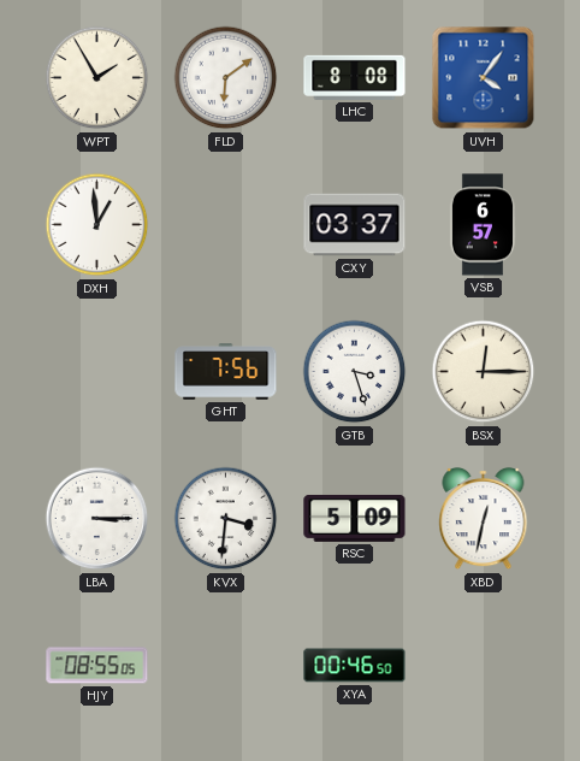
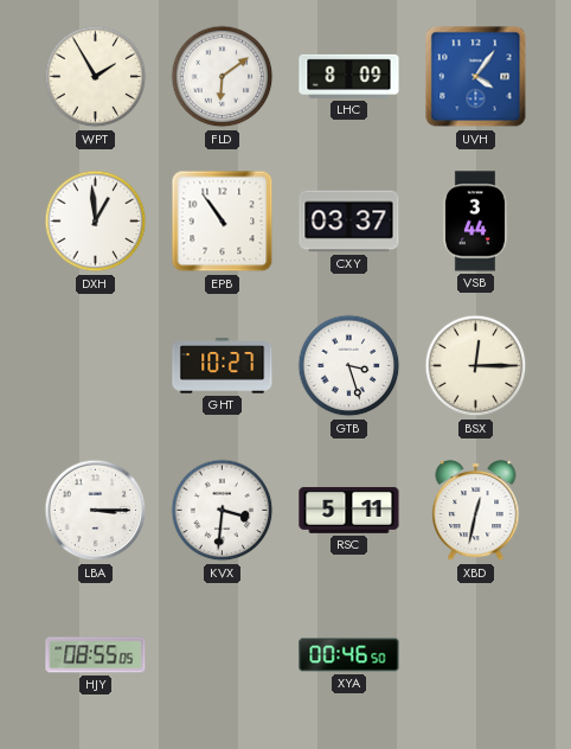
LHC: 8:08 -> 8:09 (349, 76)
EPB: none -> 10:54 (223, 222)
VSB: 6:57 -> 3:44 (475, 222)
GHT: 7:56 -> 10:27 (223, 366)
RSC: 5:09 -> 5:11 (349, 510)
